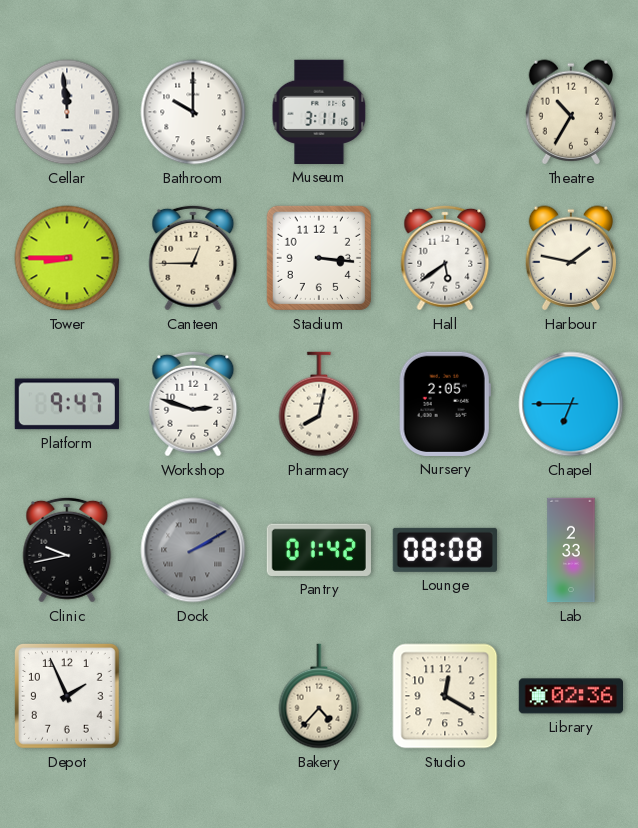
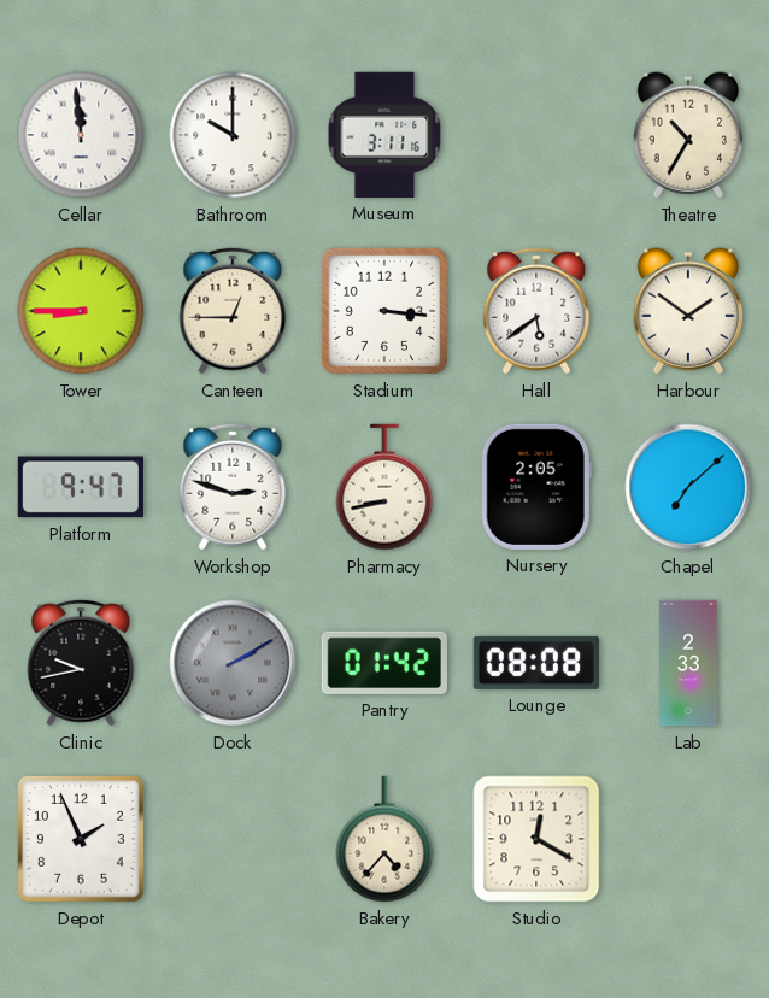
Harbour: 1:47 -> 1:51 (688, 311)
Pharmacy: 8:02 -> 8:43 (384, 487)
Chapel: 6:45 -> 7:08 (688, 487)
Library: 02:36 -> none (570, 696)
